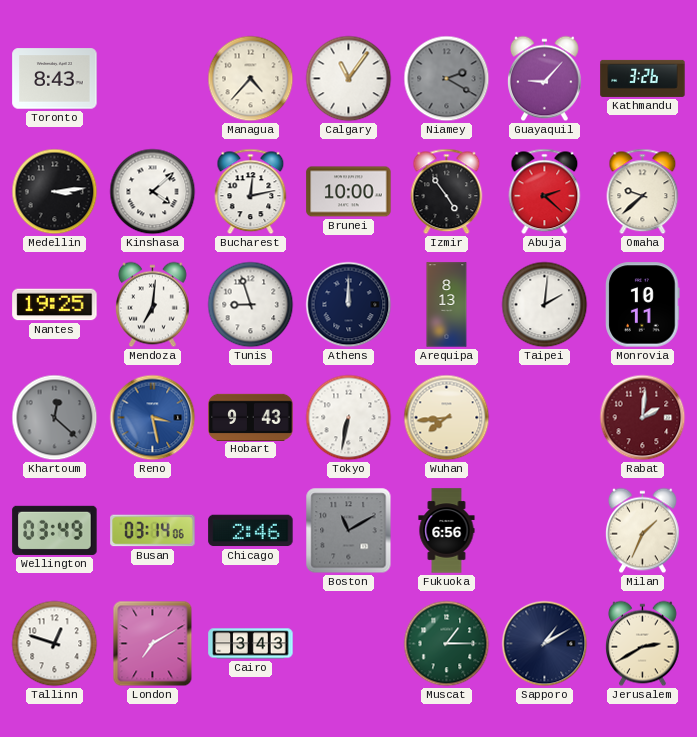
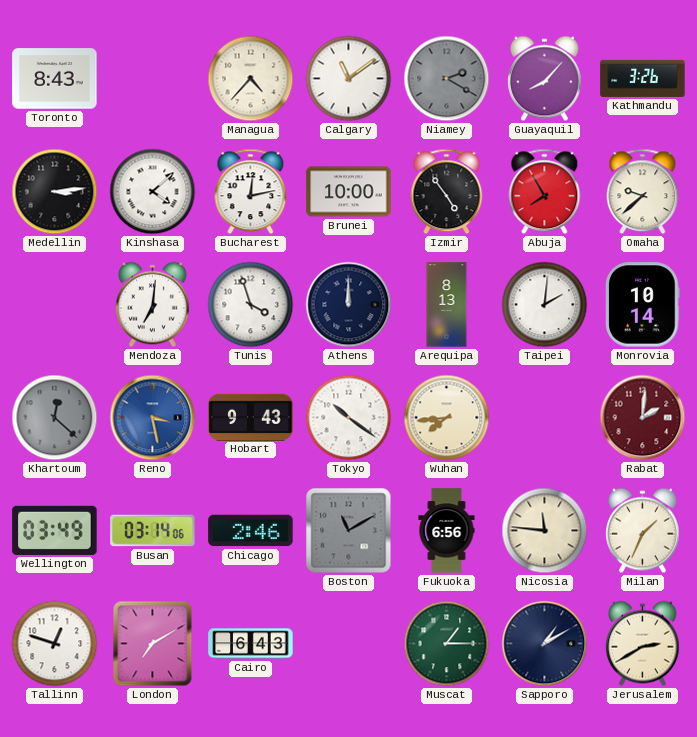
Calgary: 11:06 -> 11:09 (349, 79)
Guayaquil: 9:07 -> 8:07 (545, 79)
Abuja: 2:22 -> 7:55 (545, 192)
Nantes: 19:25 -> none (55, 305)
Tunis: 8:57 -> 3:57 (251, 305)
Monrovia: 10:11 -> 10:14 (643, 305)
Tokyo: 6:32 -> 10:21 (349, 418)
Nicosia: none -> 11:46 (545, 531)
Cairo: 3:43 -> 6:43 (251, 644)
